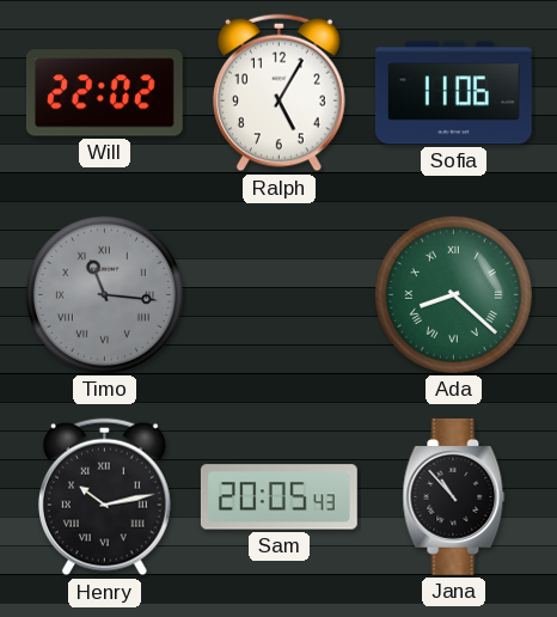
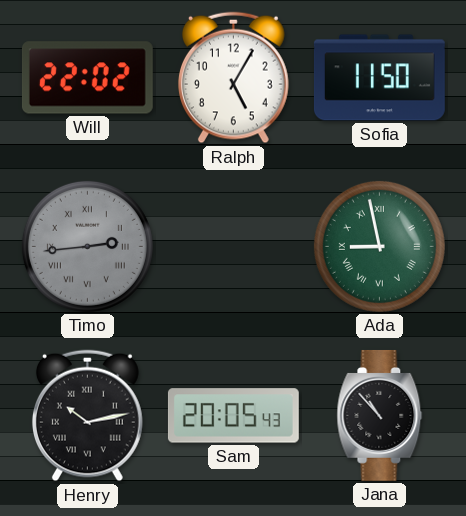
Sofia: 11:06 -> 11:50 (379, 78)
Timo: 11:16 -> 2:44 (87, 246)
Ada: 8:22 -> 8:58 (379, 246)
